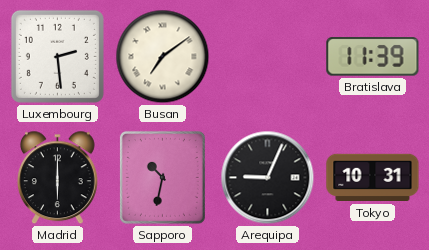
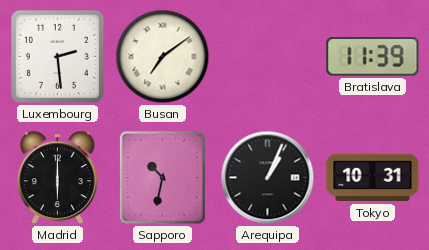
Arequipa: 9:04 -> 1:04 (268, 178)
